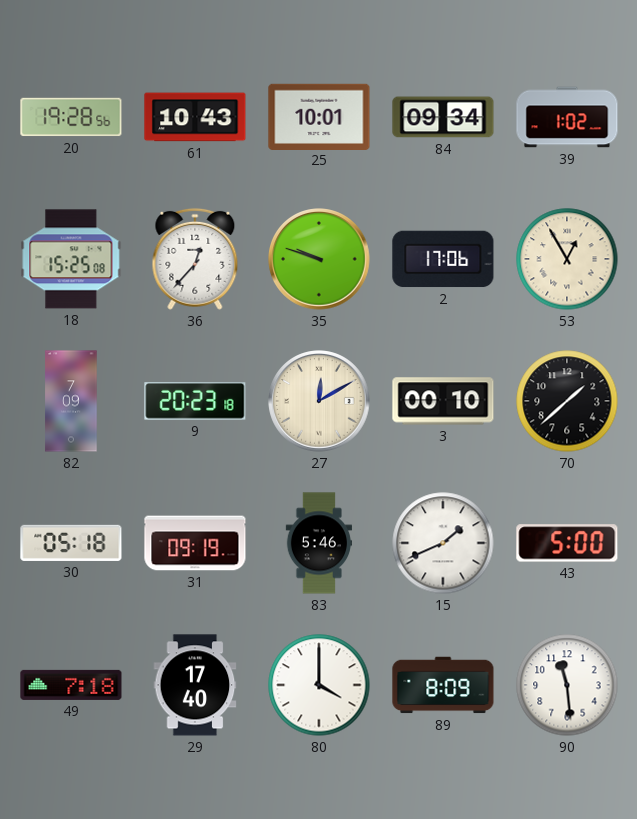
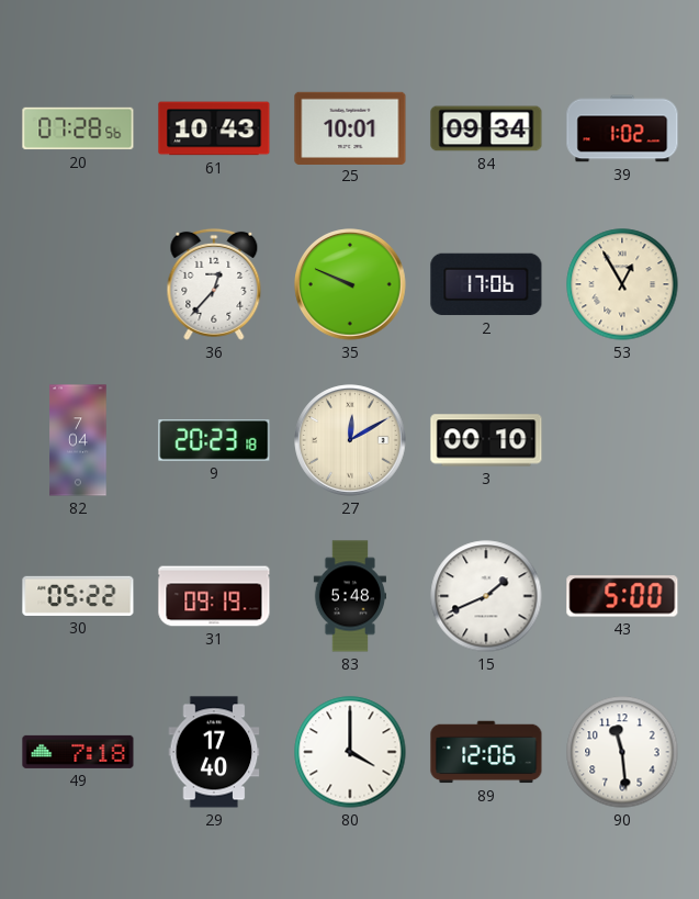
20: 19:28 -> 07:28 (78, 128)
18: 15:25 -> none (71, 259)
35: 9:48 -> 9:49 (350, 284)
82: 7:09 -> 7:04 (78, 440)
70: 1:38 -> none (567, 401)
30: 05:18 -> 05:22 (78, 596)
83: 5:46 -> 5:48 (349, 596)
89: 8:09 -> 12:06 (486, 752)
